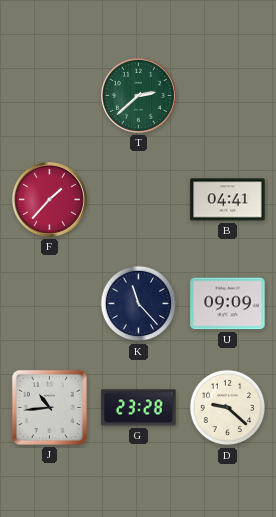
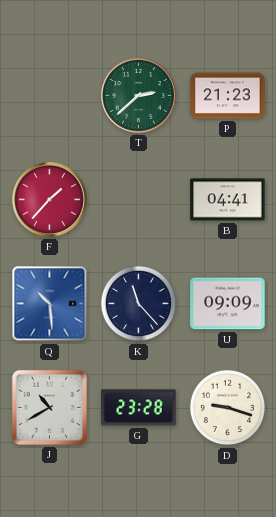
P: none -> 21:23 (228, 96)
Q: none -> 10:29 (50, 304)
J: 10:44 -> 10:40 (49, 407)
D: 9:22 -> 9:18 (228, 408)
